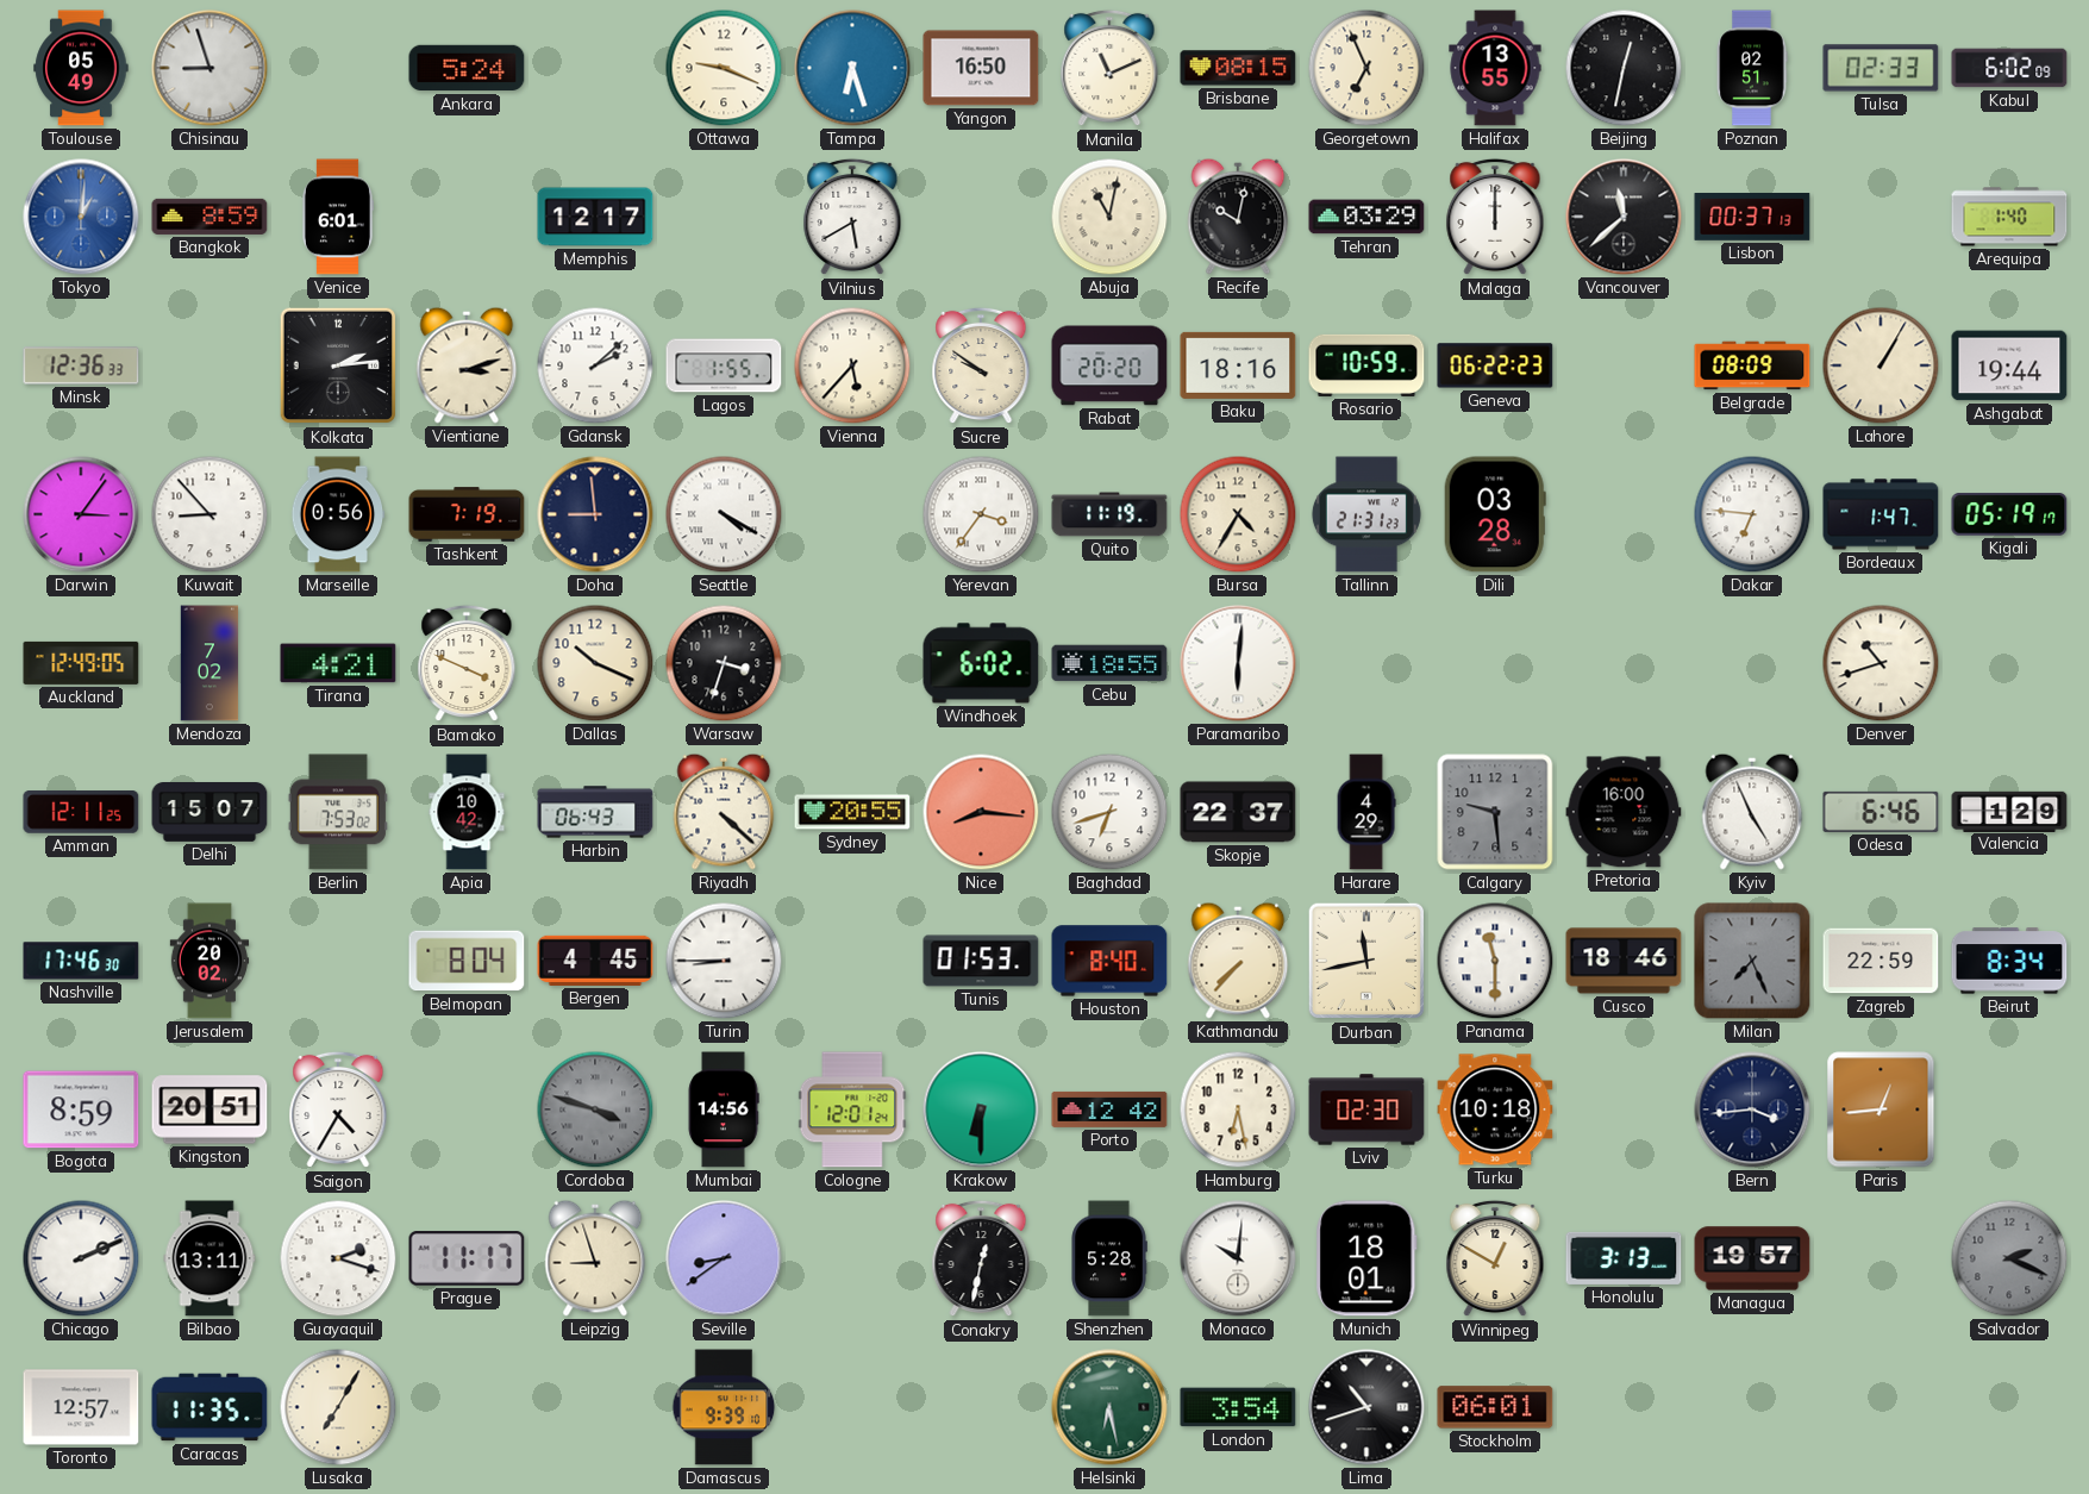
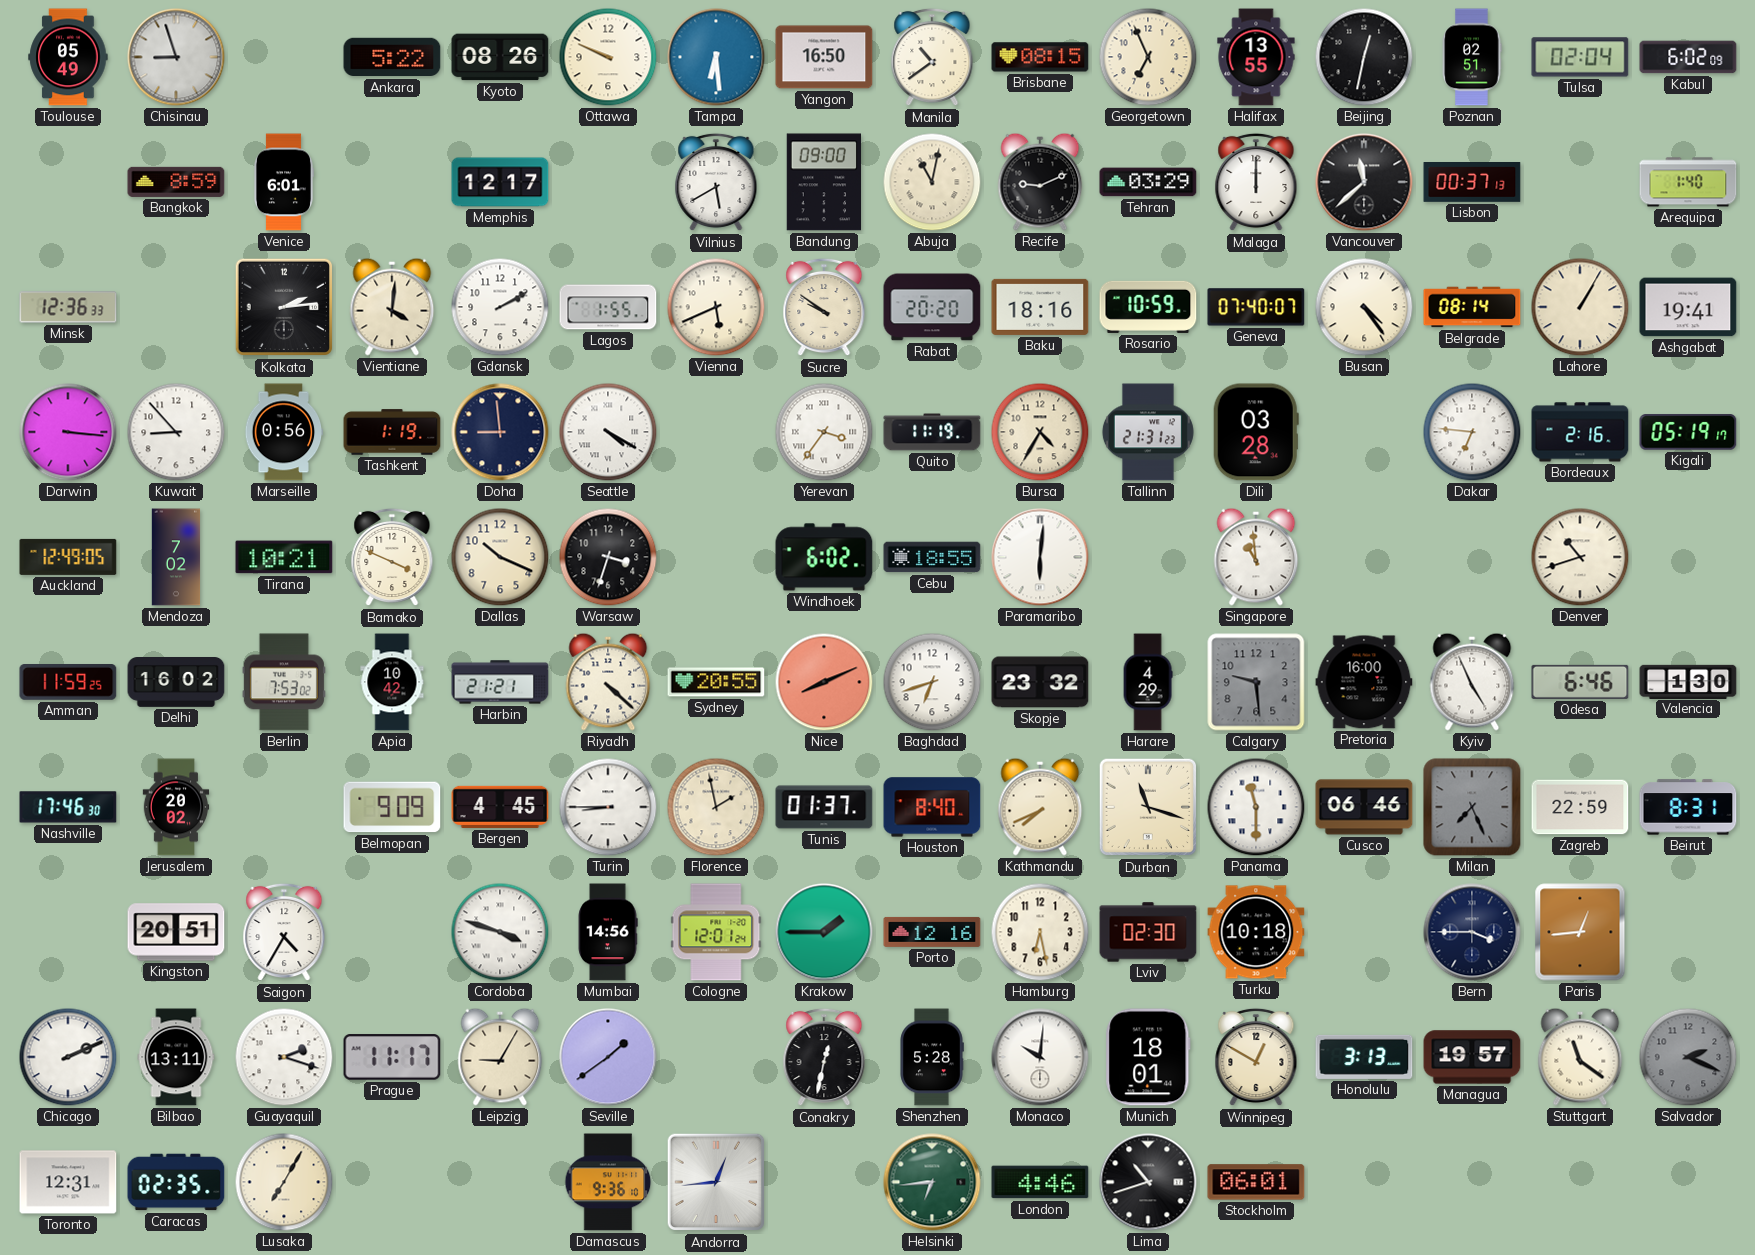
Ankara: 5:24 -> 5:22 (392, 57)
Kyoto: none -> 08:26 (500, 57)
Ottawa: 9:19 -> 9:49 (608, 57)
Tampa: 6:27 -> 6:29 (716, 57)
Manila: 11:11 -> 10:39 (932, 57)
Tulsa: 02:33 -> 02:04 (1580, 57)
Tokyo: 1:01 -> none (81, 217)
Bandung: none -> 09:00 (824, 182)
Recife: 10:02 -> 9:11 (1040, 182)
Vientiane: 3:12 -> 4:01 (392, 307)
Gdansk: 2:08 -> 2:10 (500, 307)
Vienna: 5:37 -> 5:41 (716, 307)
Geneva: 06:22 -> 07:40 (1256, 307)
Busan: none -> 4:24 (1364, 307)
Belgrade: 08:09 -> 08:14 (1472, 307)
Ashgabat: 19:44 -> 19:41 (1688, 307)
Darwin: 3:06 -> 3:16 (68, 432)
Tashkent: 7:19 -> 1:19 (392, 432)
Bordeaux: 1:47 -> 2:16 (1580, 432)
Tirana: 4:21 -> 10:21 (284, 557)
Singapore: none -> 10:59 (1256, 557)
Amman: 12:11 -> 11:59 (68, 683)
Delhi: 15:07 -> 16:02 (176, 683)
Harbin: 06:43 -> 21:21 (500, 682)
Nice: 8:16 -> 8:11 (824, 682)
Skopje: 22:37 -> 23:32 (1040, 682)
Valencia: 1:29 -> 1:30 (1688, 681)
Belmopan: 8:04 -> 9:09 (392, 807)
Florence: none -> 1:58 (716, 807)
Tunis: 01:53 -> 01:37 (824, 807)
Kathmandu: 7:37 -> 7:41 (1040, 807)
Durban: 11:43 -> 11:18 (1148, 807)
Cusco: 18:46 -> 06:46 (1364, 807)
Beirut: 8:34 -> 8:31 (1688, 807)
Bogota: 8:59 -> none (81, 1109)
Cordoba dial: grey -> white (500, 932)
Krakow: 6:30 -> 1:45 (824, 932)
Porto: 12:42 -> 12:16 (932, 932)
Bern: 3:44 -> 3:45 (1472, 932)
Leipzig: 8:57 -> 9:05 (500, 1057)
Seville: 8:39 -> 1:39 (608, 1057)
Stuttgart: none -> 11:21 (1580, 1057)
Toronto: 12:57 -> 12:31 (68, 1182)
Caracas: 11:35 -> 02:35 (176, 1182)
Damascus: 9:39 -> 9:36 (608, 1182)
Andorra: none -> 12:44 (716, 1182)
Helsinki: 6:28 -> 6:44 (932, 1182)
London: 3:54 -> 4:46 (1040, 1182)
